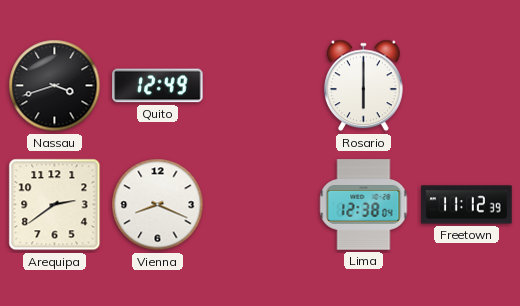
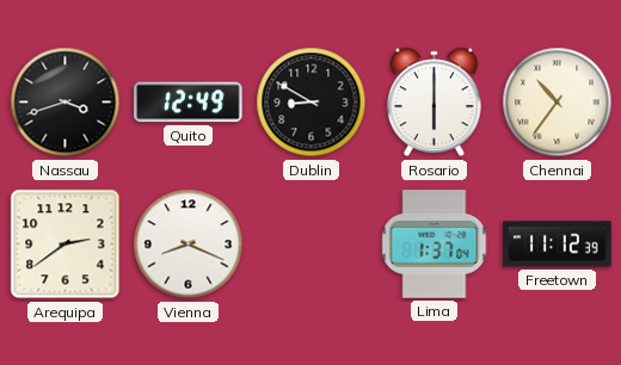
Dublin: none -> 8:50 (312, 103)
Chennai: none -> 10:36 (558, 103)
Lima: 12:38 -> 1:37 (435, 245)
